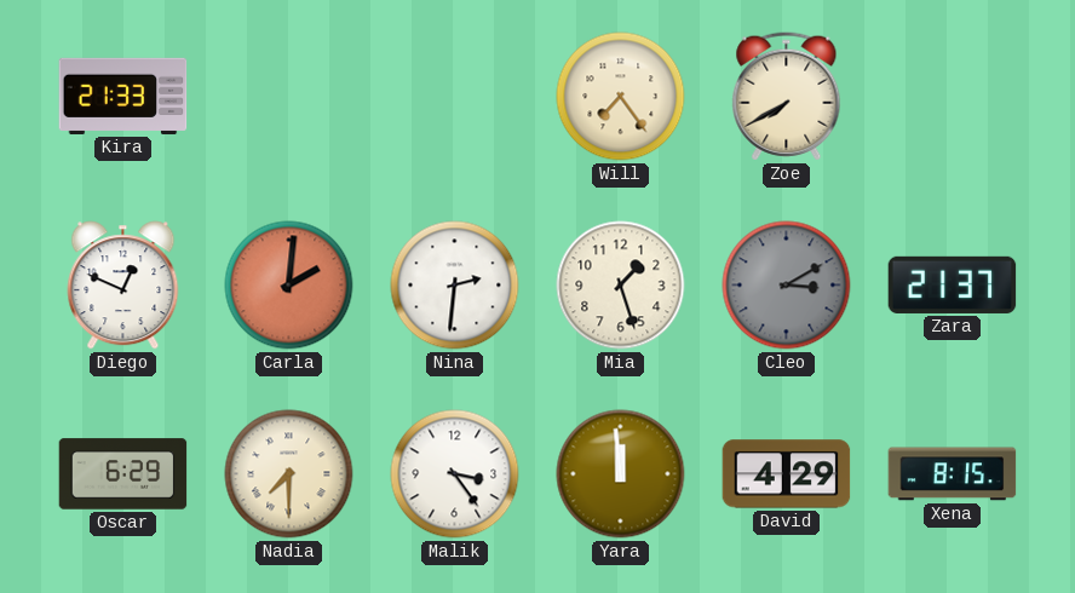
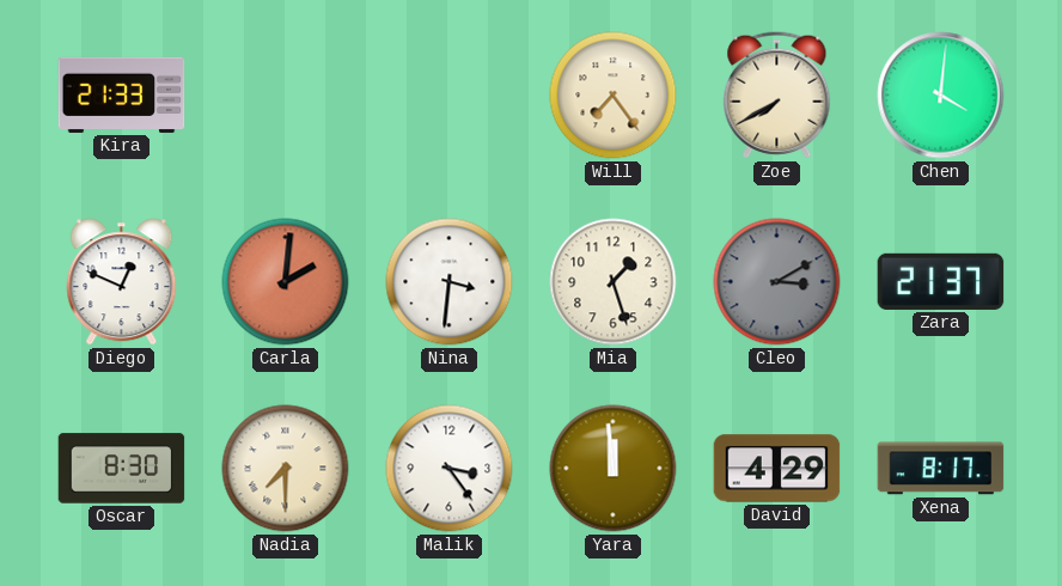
Chen: none -> 4:01 (941, 96)
Nina: 2:31 -> 3:31 (450, 282)
Oscar: 6:29 -> 8:30 (122, 469)
Xena: 8:15 -> 8:17 (941, 469)
